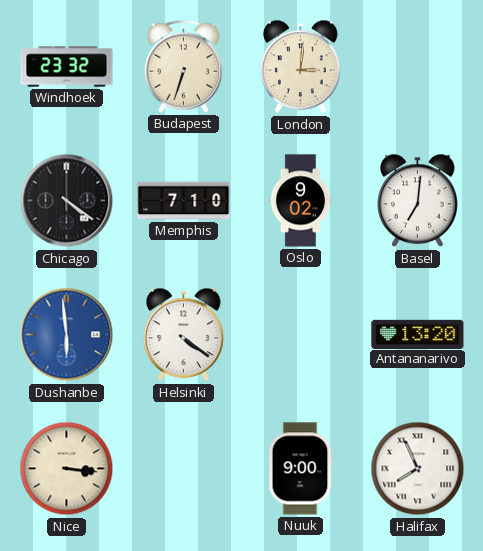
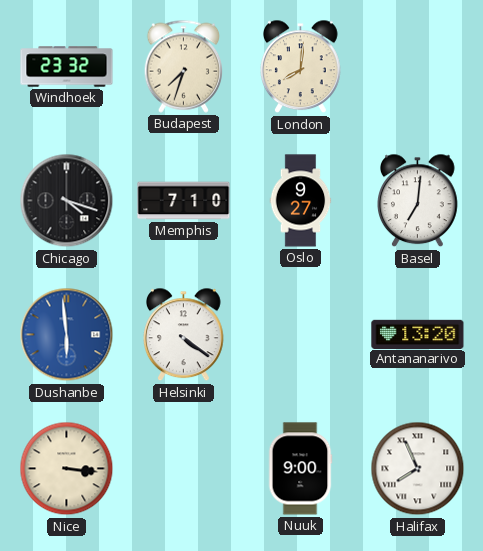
Budapest: 6:33 -> 7:33 (183, 66)
London: 3:01 -> 8:01 (301, 67)
Chicago: 4:21 -> 4:18 (67, 201)
Oslo: 9:02 -> 9:27 (301, 201)
